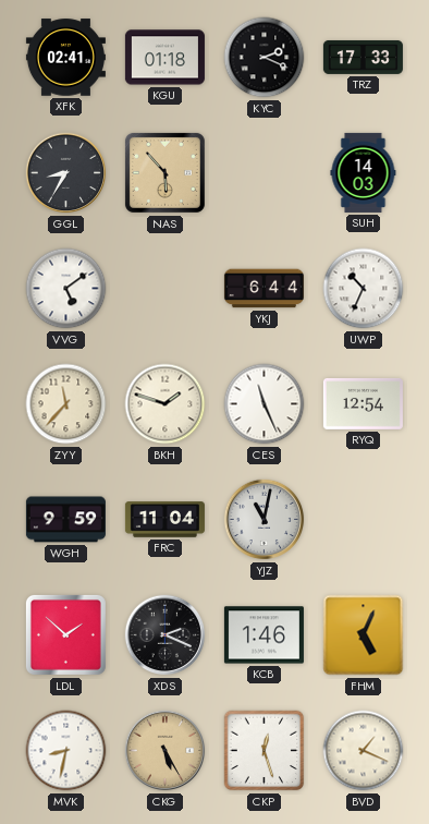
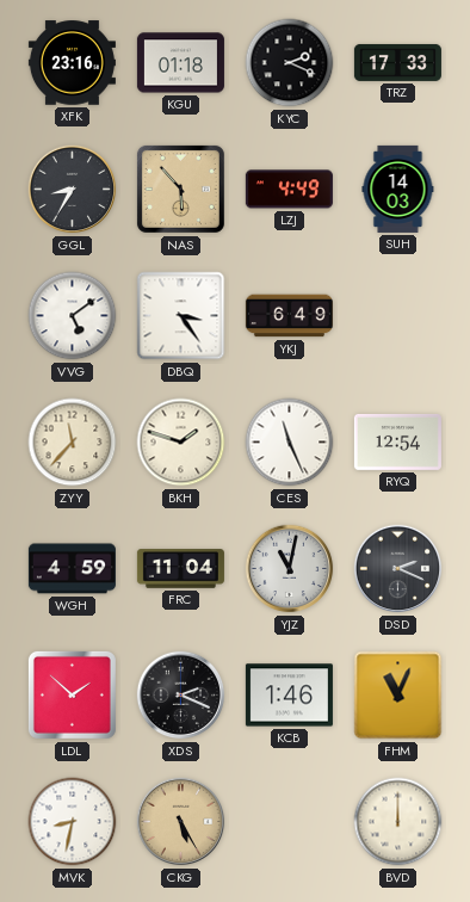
XFK: 02:41 -> 23:16 (72, 63)
LZJ: none -> 4:49 (289, 190)
DBQ: none -> 3:24 (181, 316)
YKJ: 6:44 -> 6:49 (289, 316)
UWP: 10:34 -> none (364, 289)
WGH: 9:59 -> 4:59 (72, 569)
DSD: none -> 2:19 (398, 569)
FHM: 5:04 -> 11:04 (398, 696)
CKP: 12:27 -> none (265, 751)
BVD: 1:19 -> 12:00 (398, 822)
